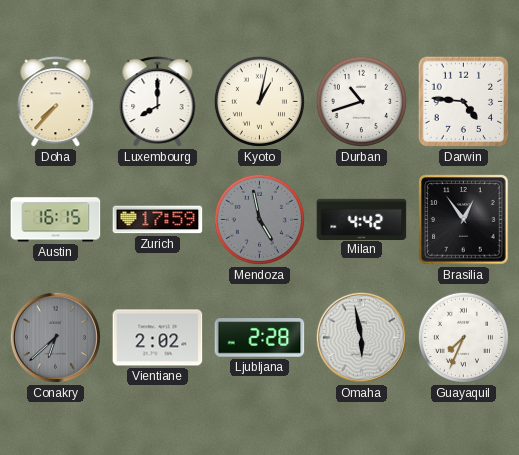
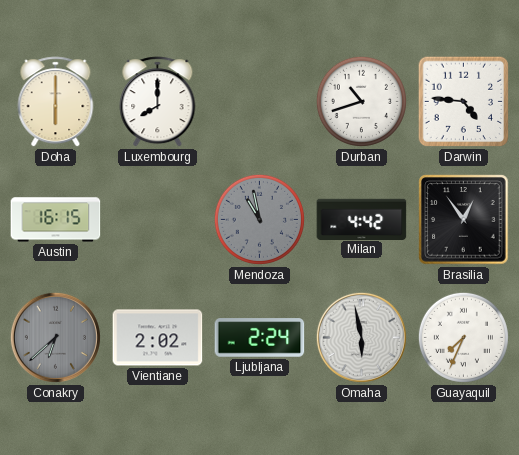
Doha: 7:37 -> 6:00 (56, 102)
Kyoto: 1:02 -> none (259, 101)
Zurich: 17:59 -> none (158, 220)
Mendoza: 4:58 -> 10:58 (259, 219)
Ljubljana: 2:28 -> 2:24 (260, 338)
